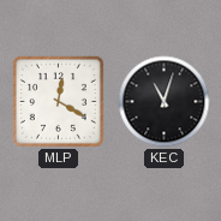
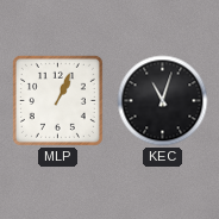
MLP: 12:20 -> 1:04 (57, 100)
